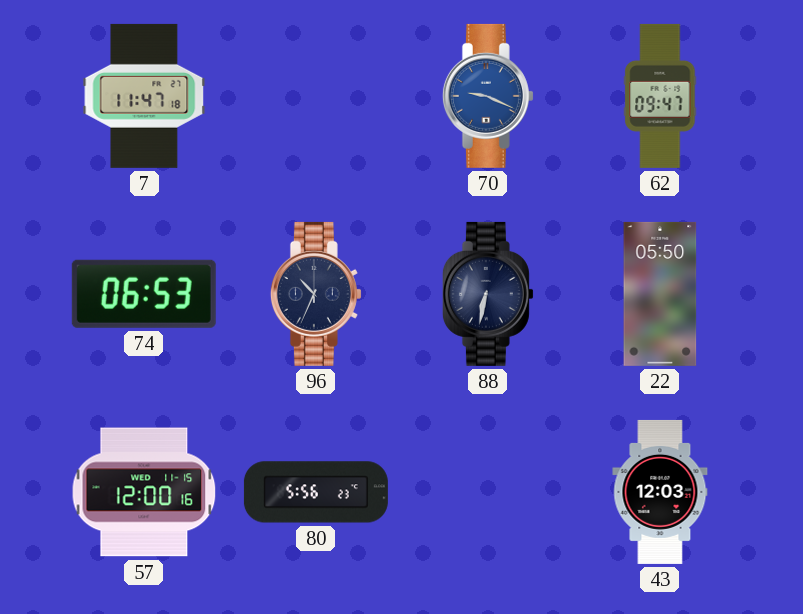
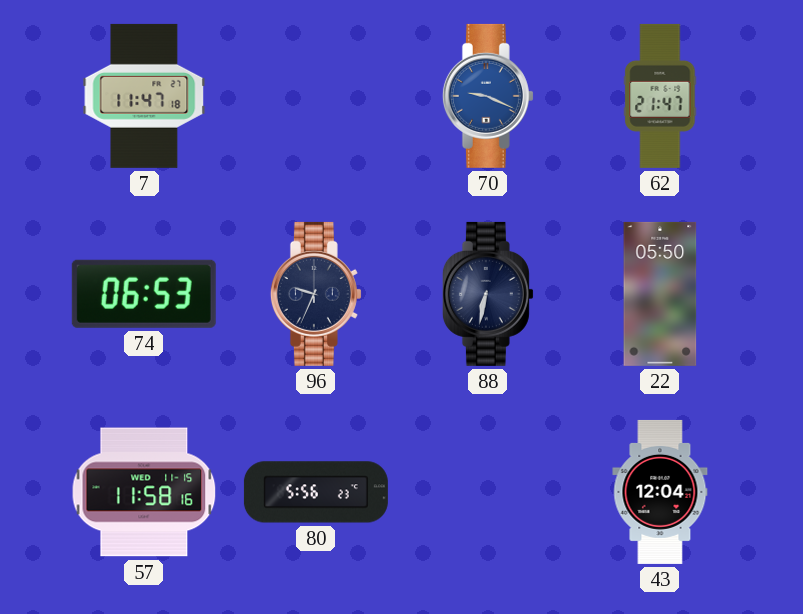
62: 09:47 -> 21:47 (660, 96)
96: 10:34 -> 9:34 (316, 294)
57: 12:00 -> 11:58 (144, 492)
43: 12:03 -> 12:04 (660, 492)
